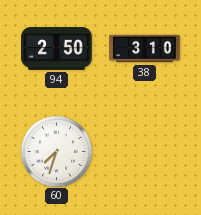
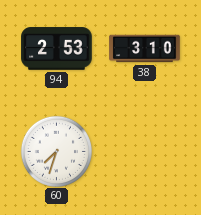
94: 2:50 -> 2:53 (57, 49)
